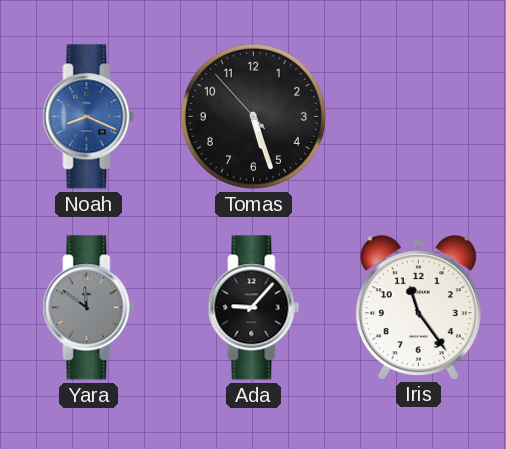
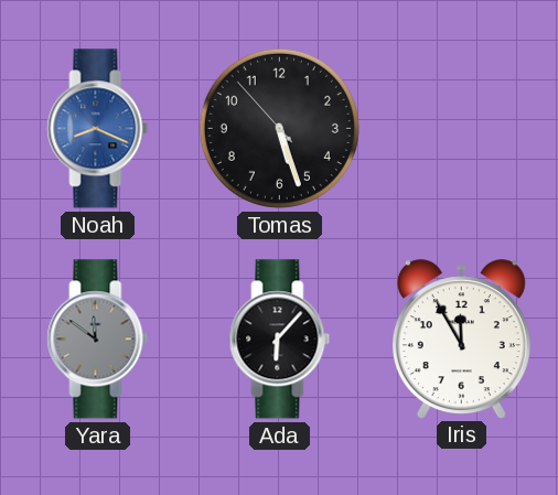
Ada: 9:07 -> 6:07 (280, 340)
Iris: 11:24 -> 11:55 (461, 338)
